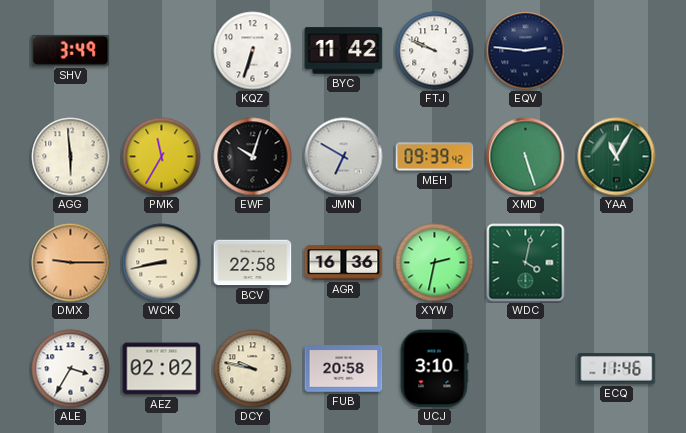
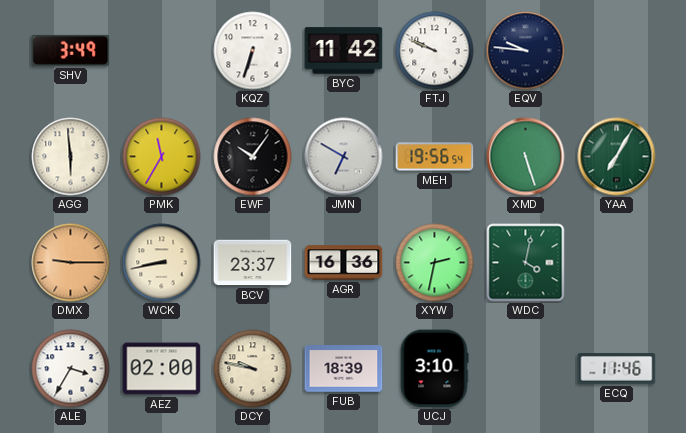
EQV: 2:46 -> 9:46 (526, 51)
EWF: 10:03 -> 10:06 (253, 157)
MEH: 09:39 -> 19:56 (435, 157)
YAA: 11:05 -> 7:05 (617, 157)
BCV: 22:58 -> 23:37 (253, 263)
AEZ: 02:02 -> 02:00 (162, 369)
FUB: 20:58 -> 18:39 (344, 369)
